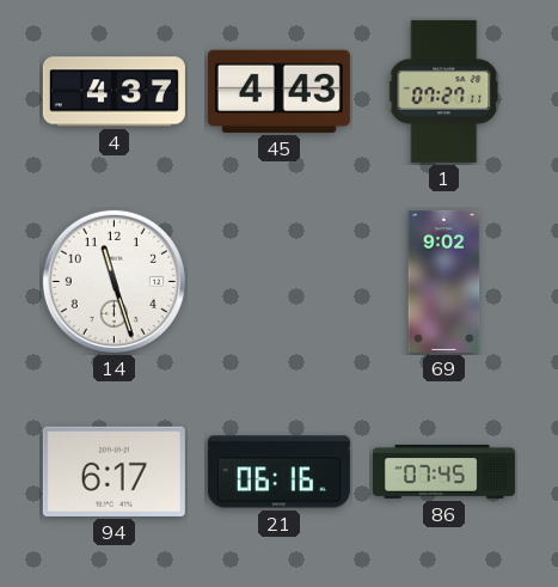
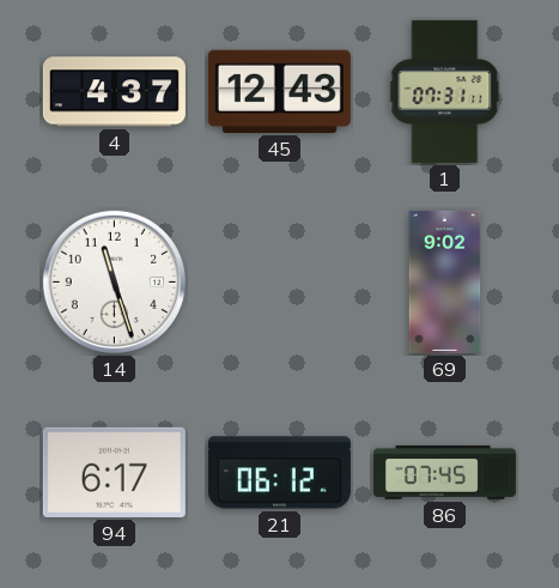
45: 4:43 -> 12:43 (279, 91)
1: 07:27 -> 07:31 (445, 91)
21: 06:16 -> 06:12 (279, 473)
